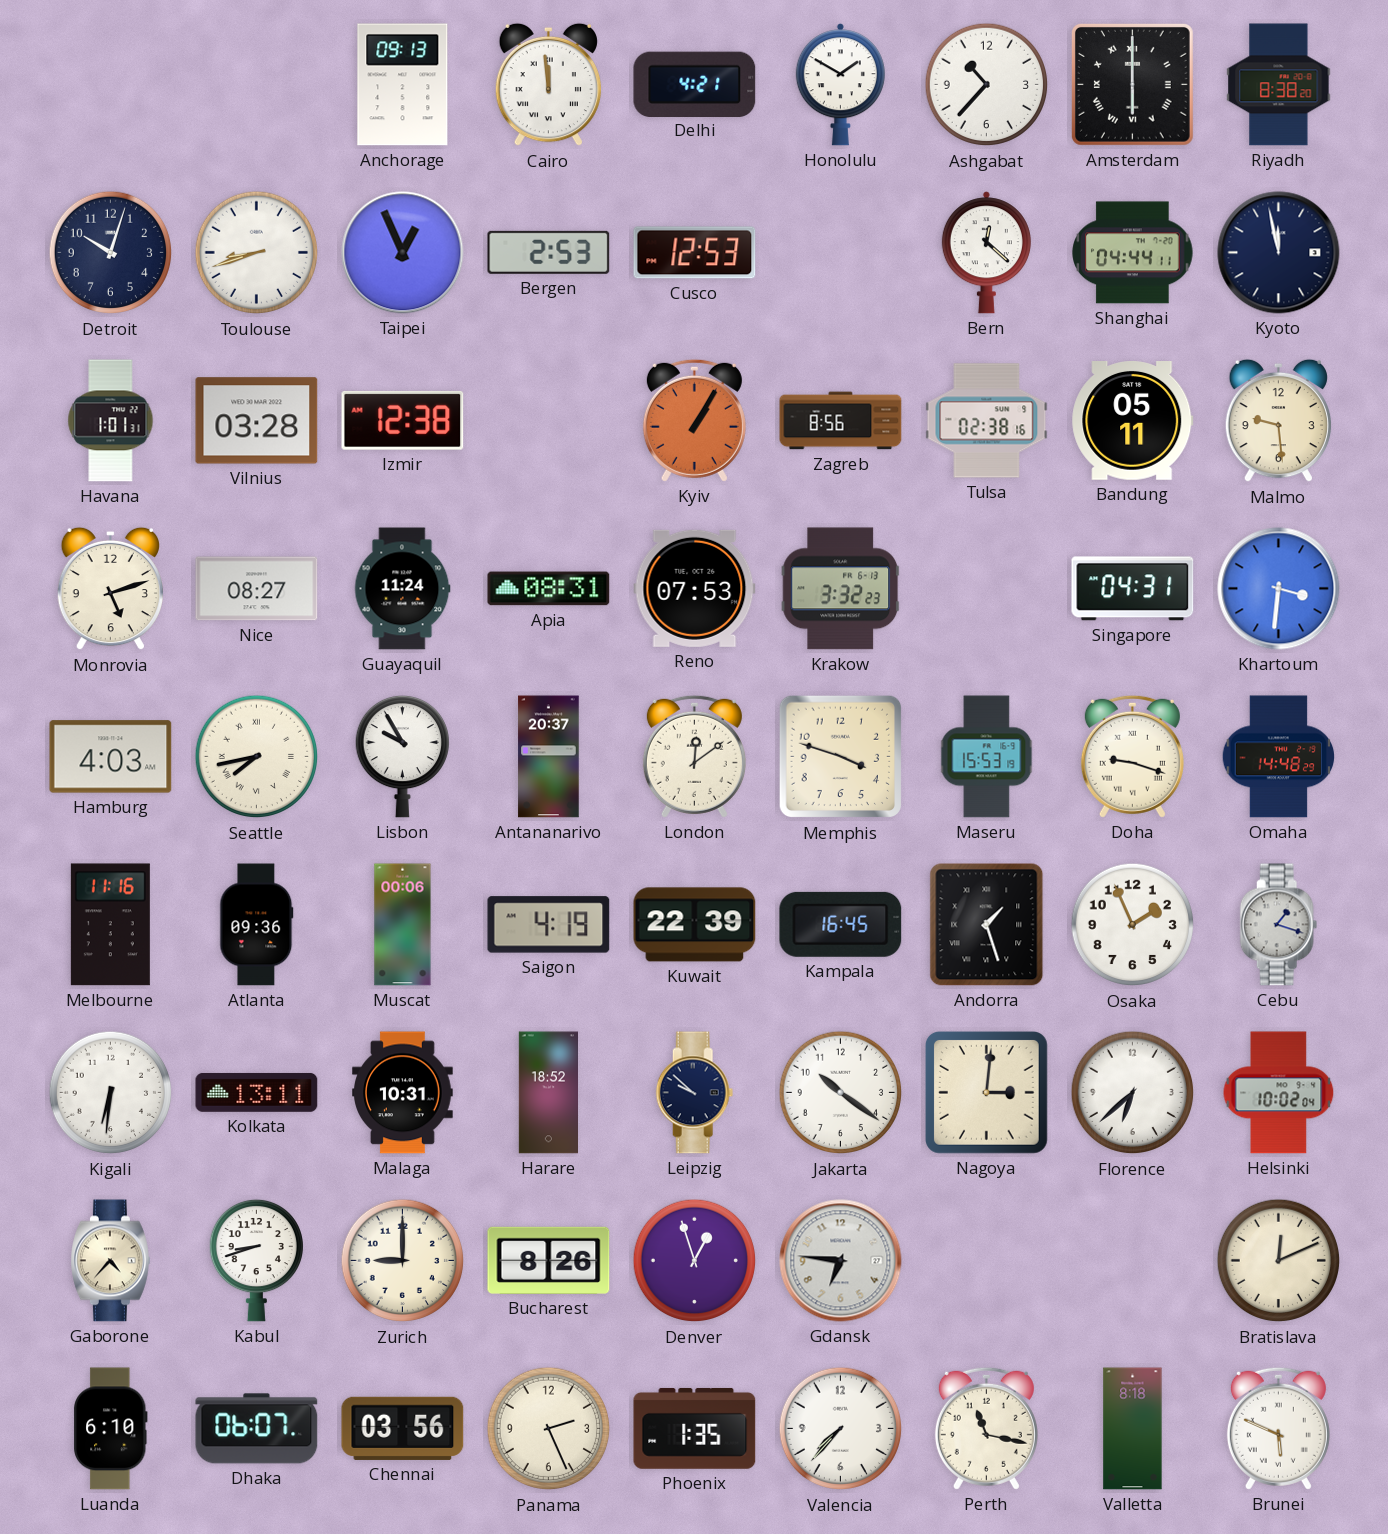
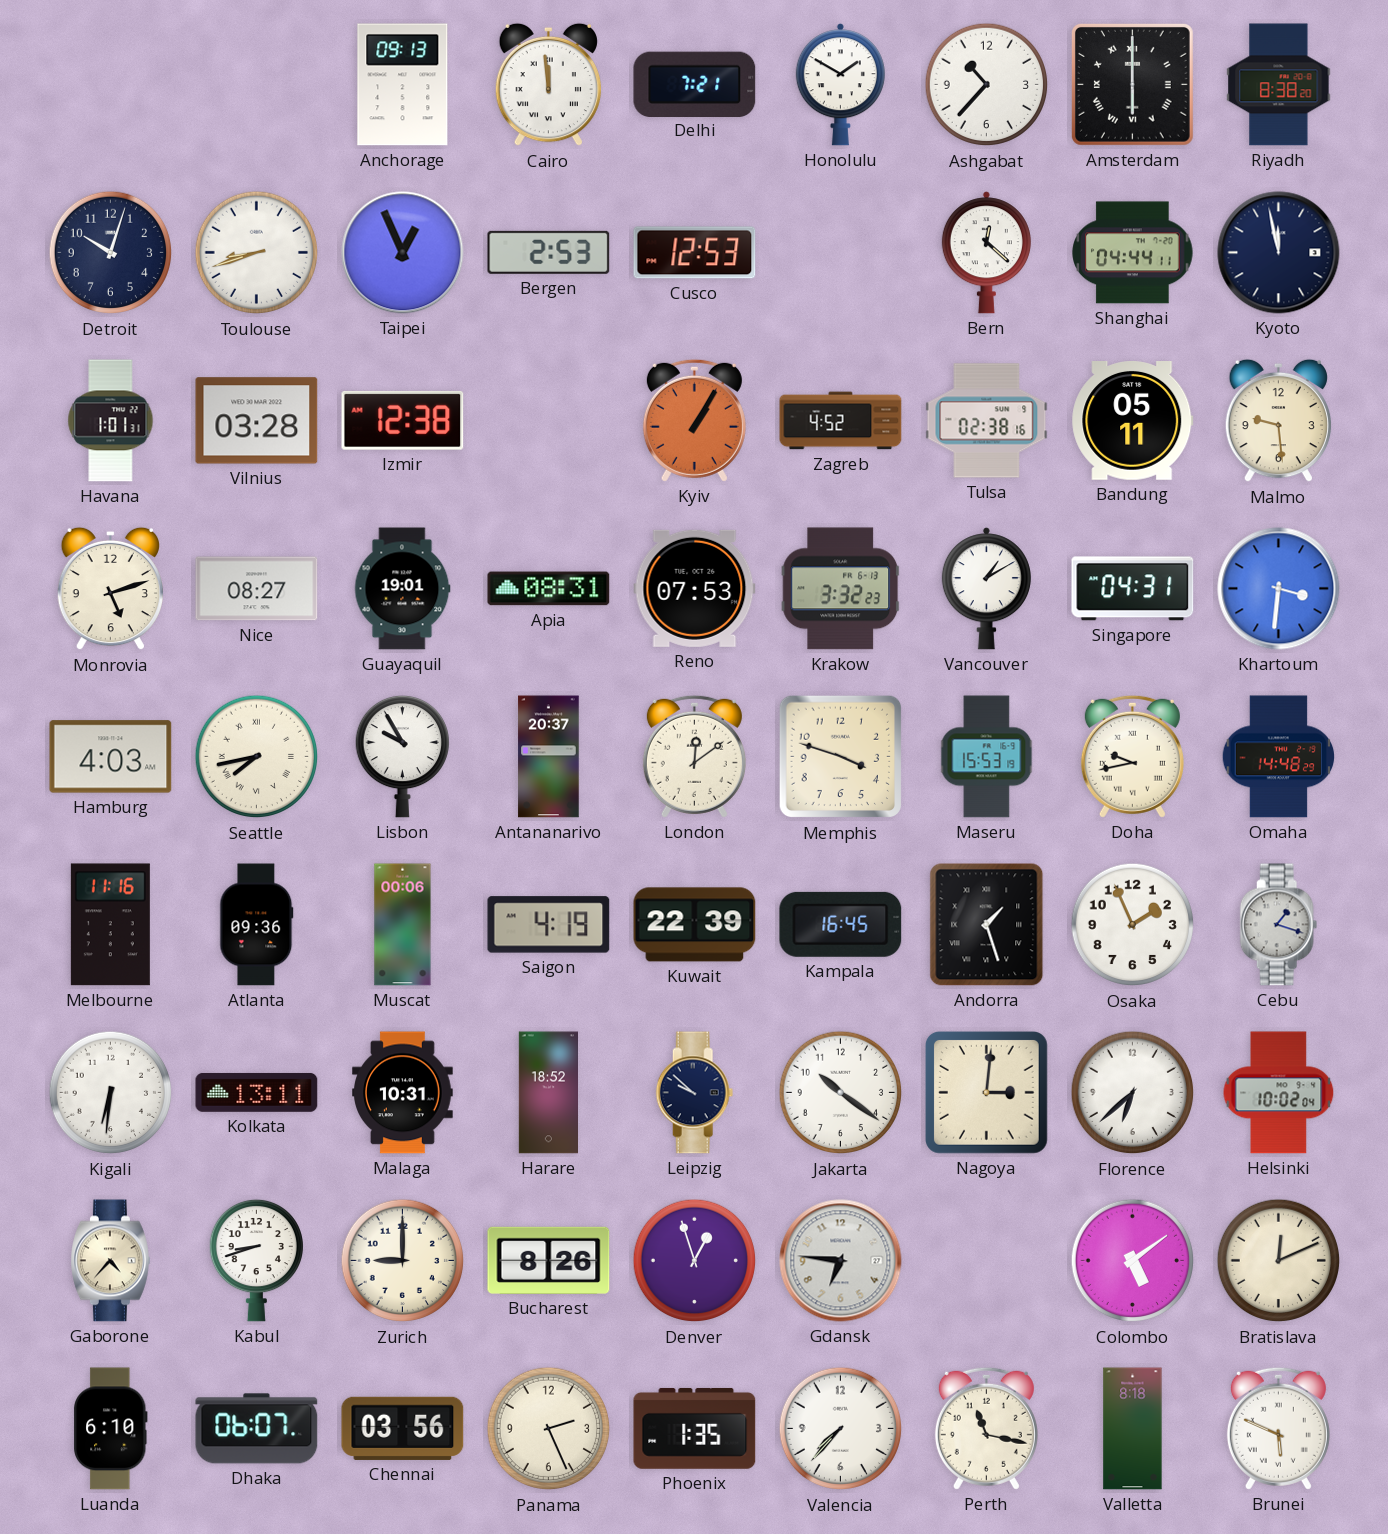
Delhi: 4:21 -> 7:21 (695, 84)
Zagreb: 8:56 -> 4:52 (841, 421)
Guayaquil: 11:24 -> 19:01 (402, 589)
Vancouver: none -> 1:10 (986, 589)
Doha: 9:18 -> 9:43 (1132, 756)
Colombo: none -> 5:09 (1133, 1261)
